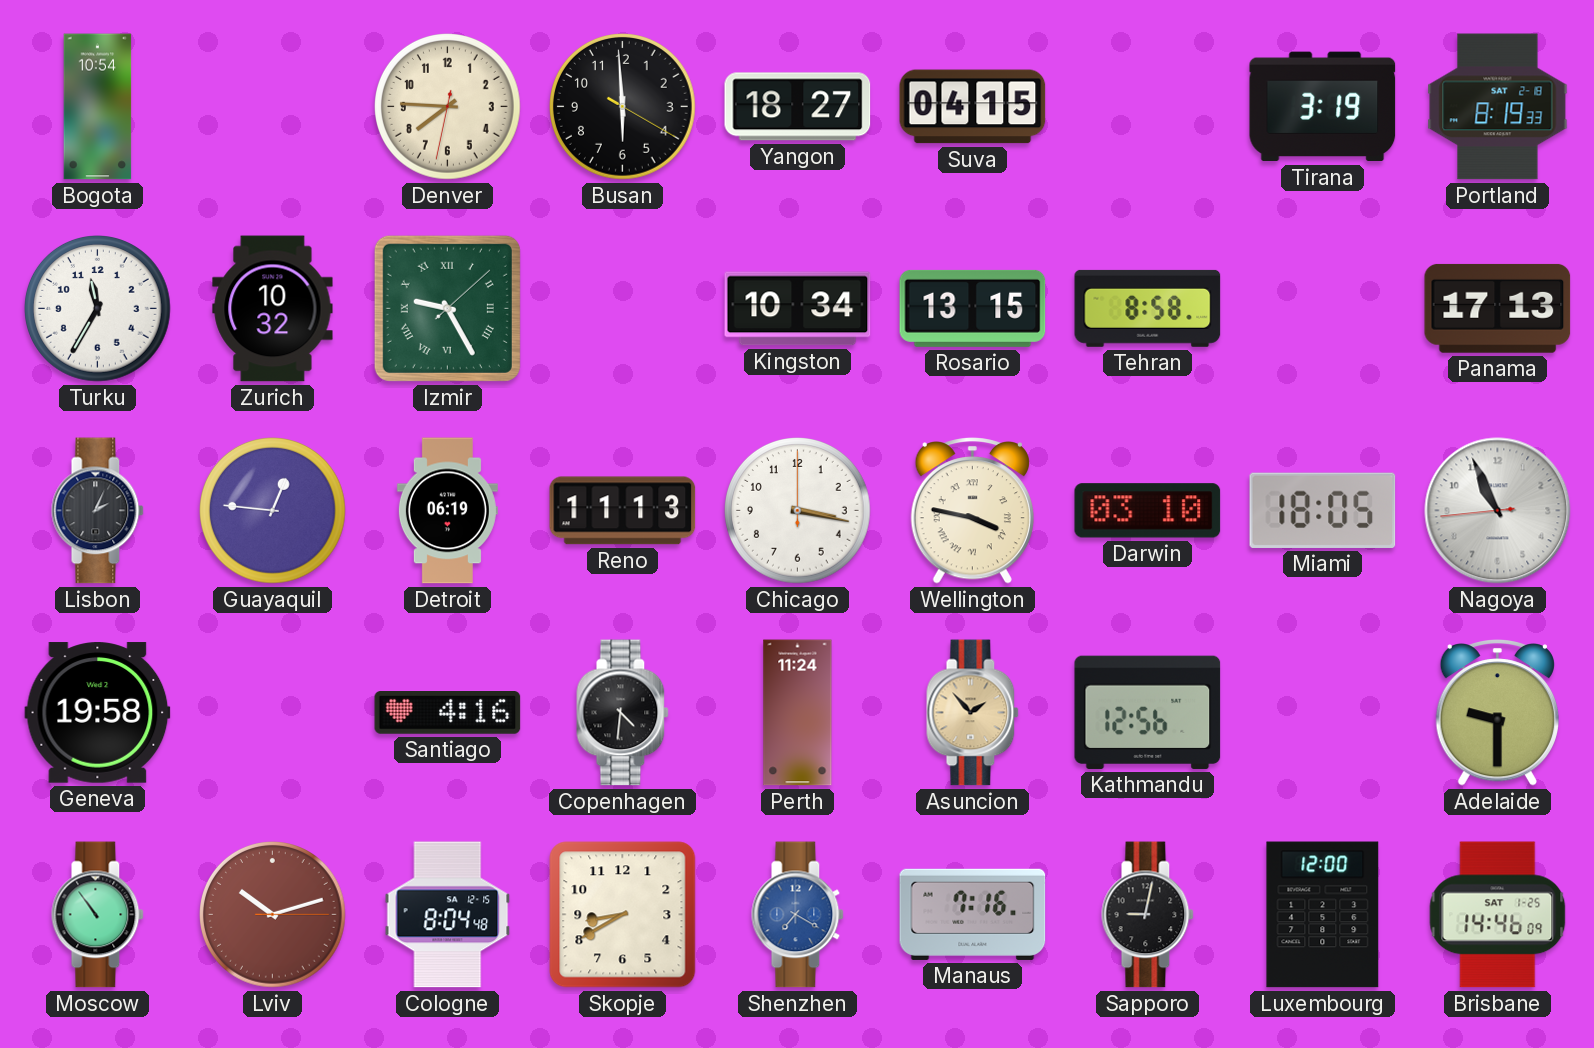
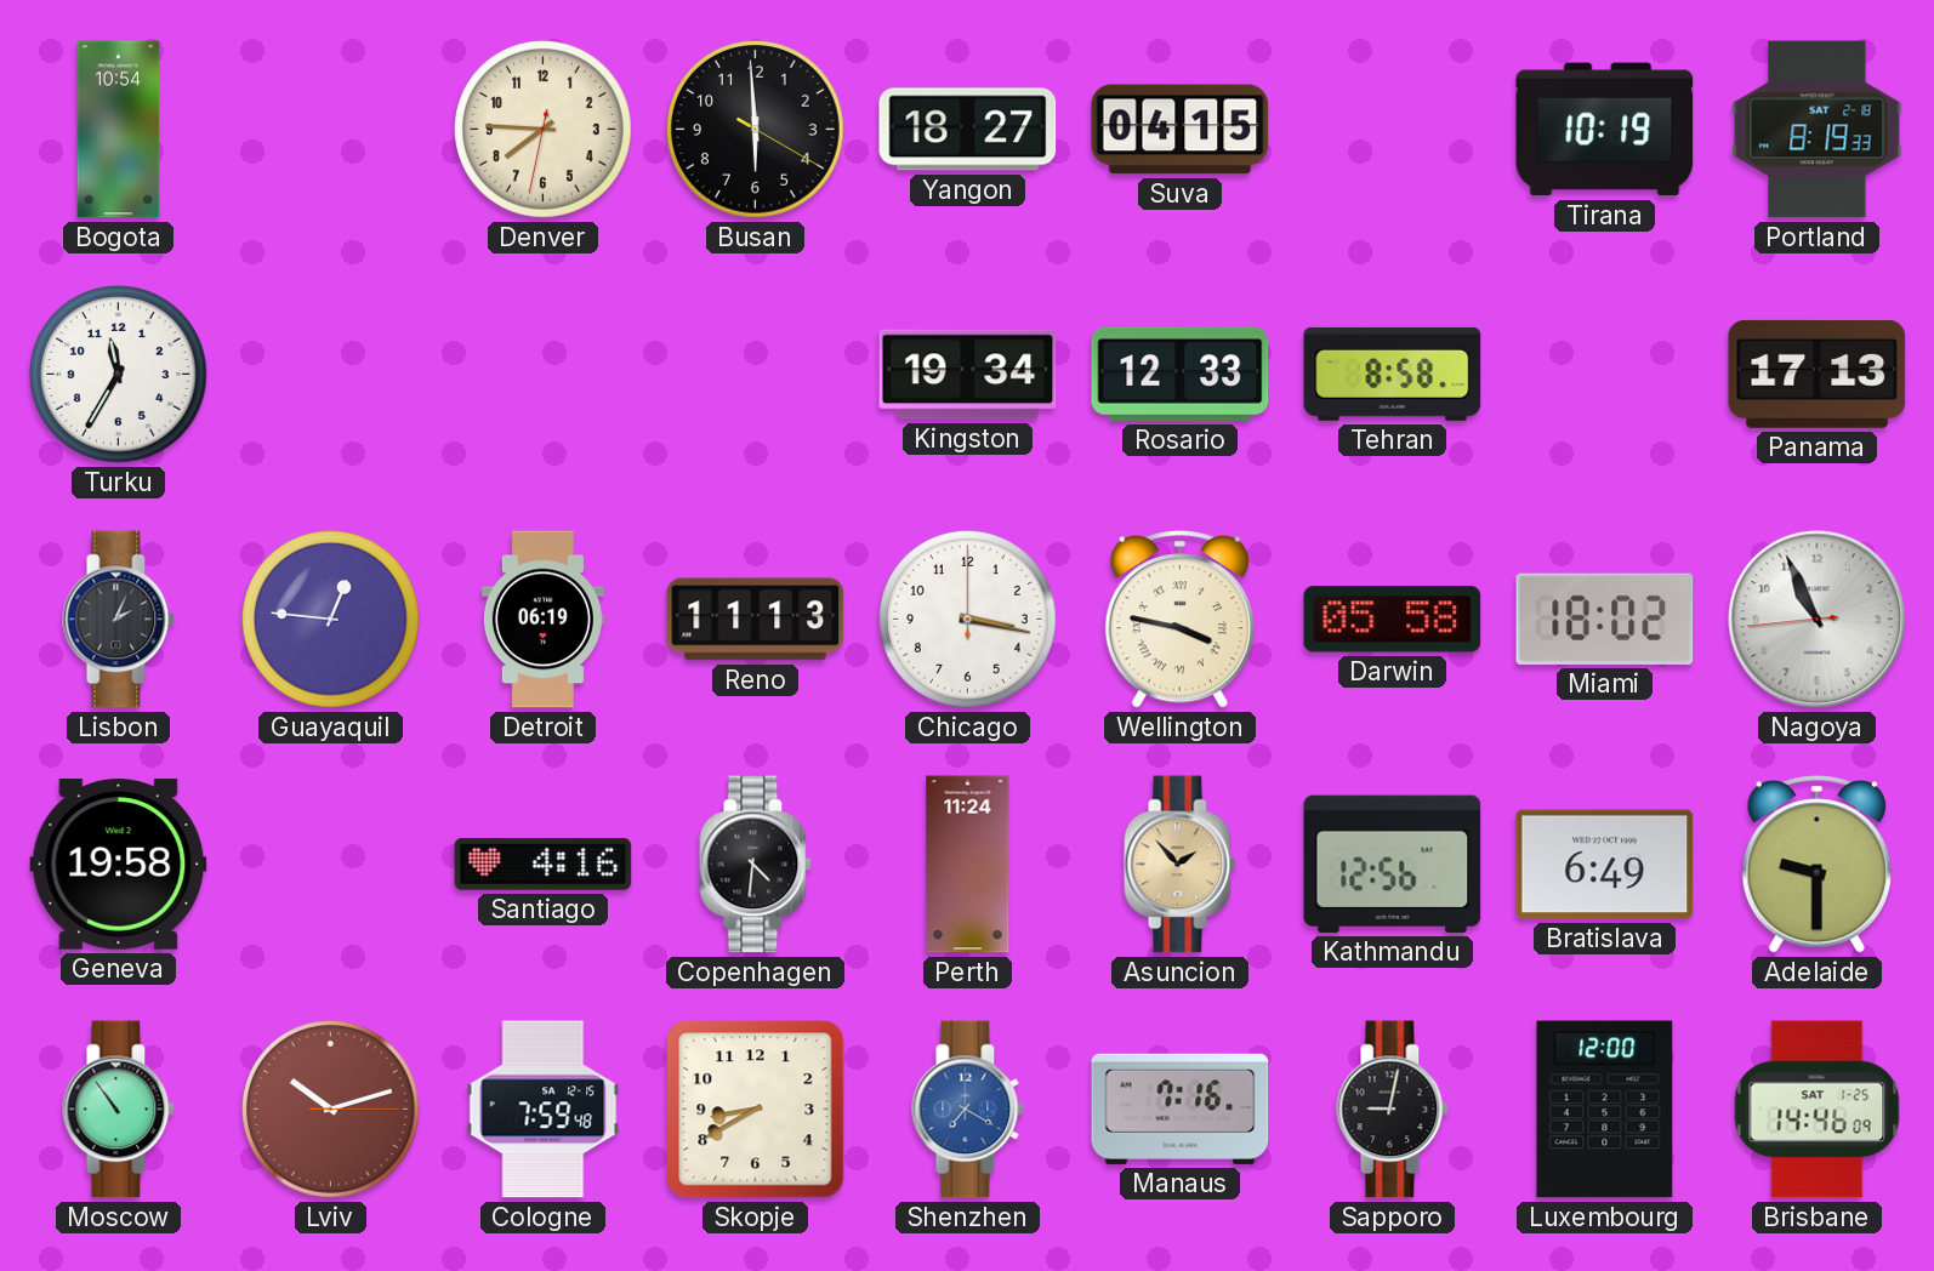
Tirana: 3:19 -> 10:19 (1605, 130)
Zurich: 10:32 -> none (273, 309)
Izmir: 9:25 -> none (447, 308)
Kingston: 10:34 -> 19:34 (968, 375)
Rosario: 13:15 -> 12:33 (1181, 374)
Darwin: 03:10 -> 05:58 (1393, 620)
Miami: 18:05 -> 18:02 (1605, 619)
Bratislava: none -> 6:49 (1605, 865)
Cologne: 8:04 -> 7:59 (544, 1110)
